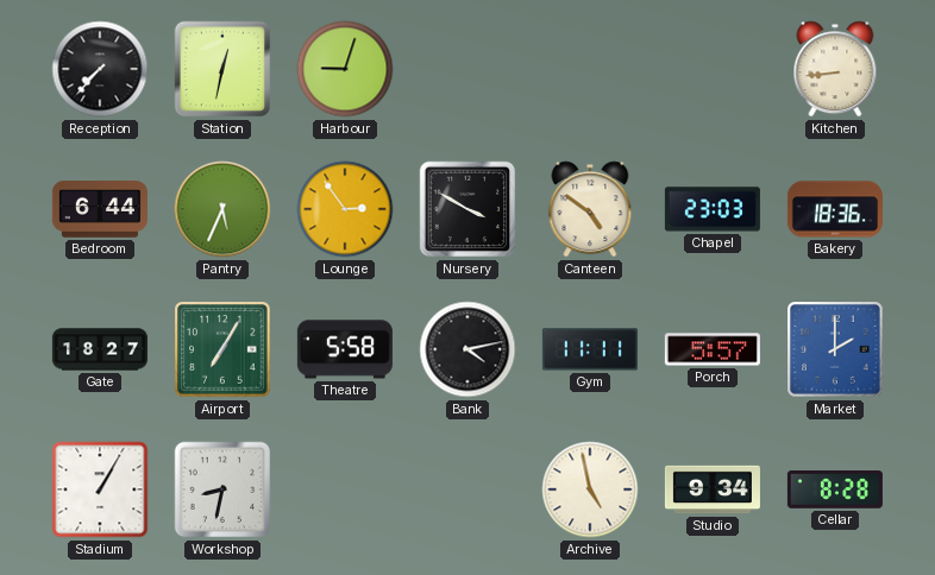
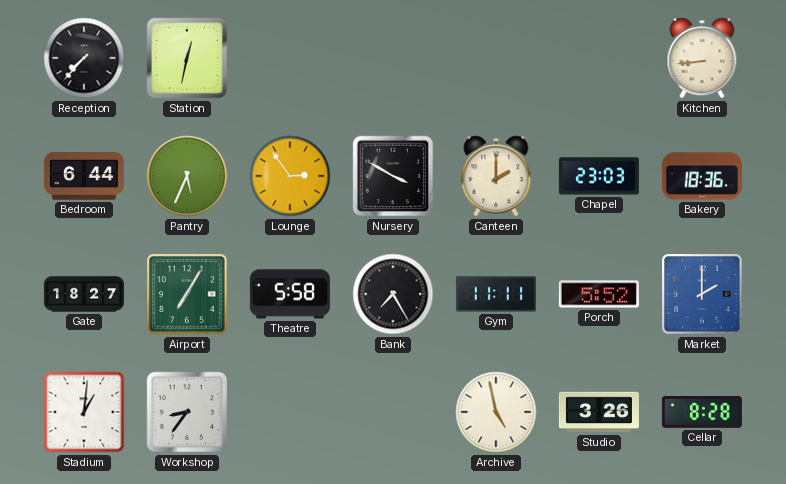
Harbour: 9:03 -> none (345, 69)
Canteen: 4:51 -> 2:00 (496, 176)
Bank: 4:13 -> 7:25 (393, 294)
Porch: 5:57 -> 5:52 (599, 294)
Stadium: 1:05 -> 1:01 (84, 412)
Workshop: 8:32 -> 8:36 (187, 412)
Studio: 9:34 -> 3:26 (599, 412)
